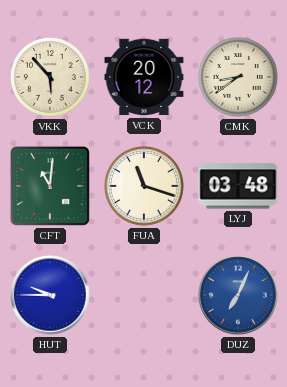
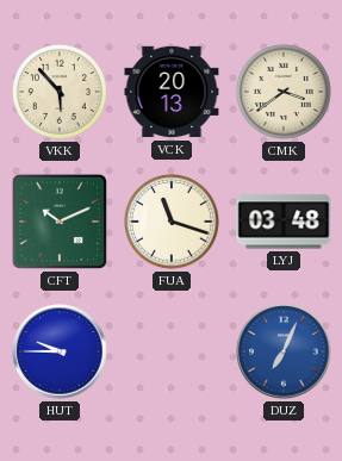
VCK: 20:12 -> 20:13 (172, 92)
CMK: 8:39 -> 3:39 (284, 92)
CFT: 11:01 -> 10:11 (60, 222)
